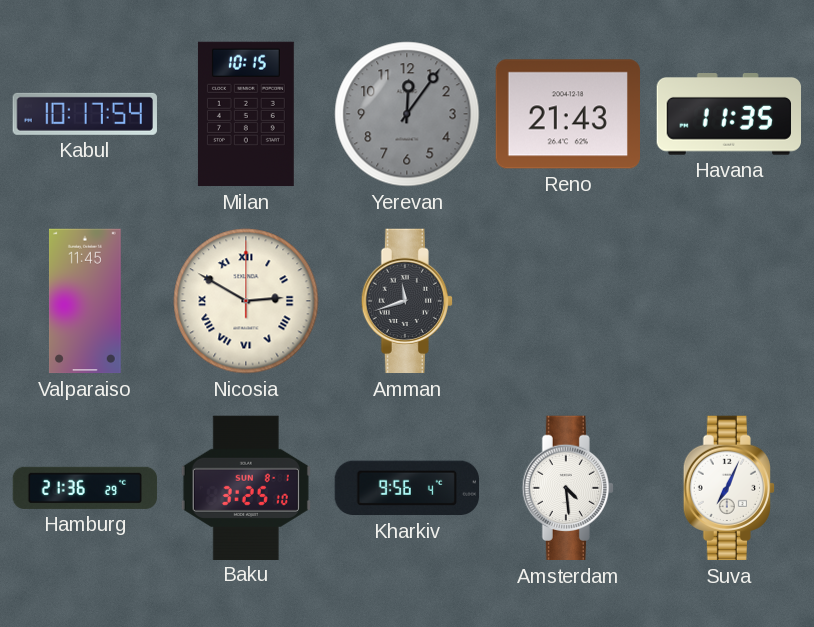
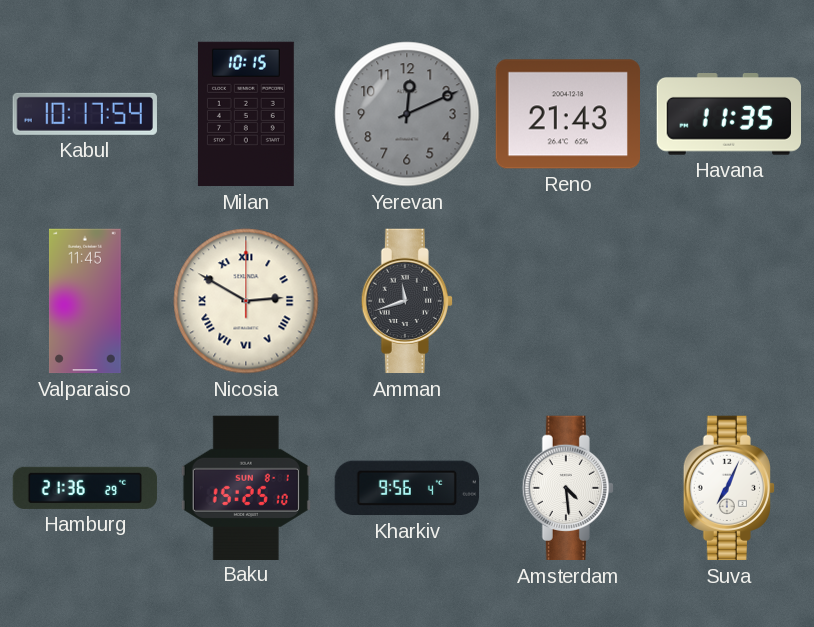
Yerevan: 12:06 -> 12:11 (407, 114)
Baku: 3:25 -> 15:25 (246, 487)
